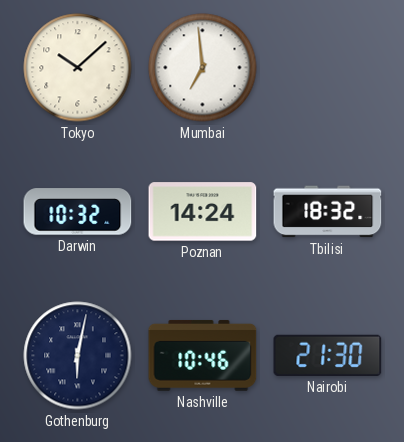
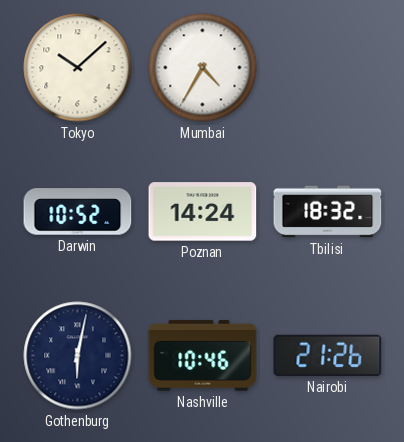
Mumbai: 6:59 -> 4:35 (203, 68)
Darwin: 10:32 -> 10:52 (78, 212)
Nairobi: 21:30 -> 21:26 (328, 355)
